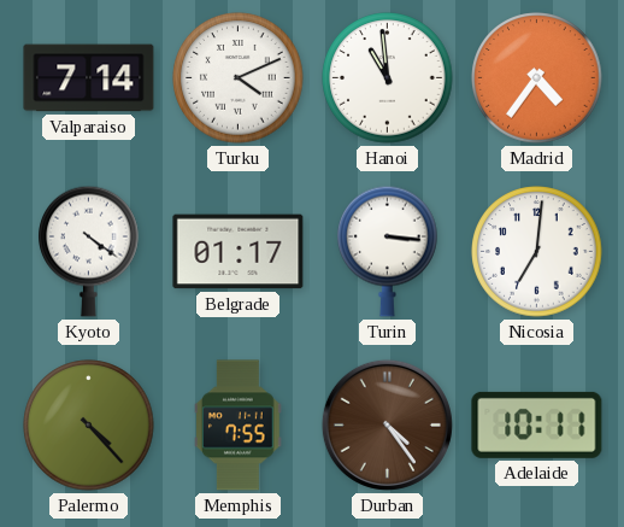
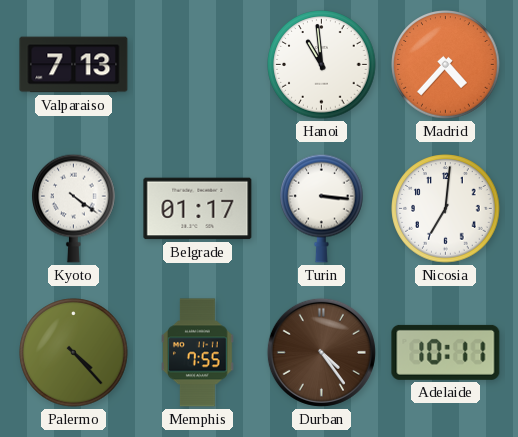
Valparaiso: 7:14 -> 7:13 (74, 65)
Turku: 4:11 -> none (239, 78)
Madrid: 4:36 -> 4:37 (446, 65)
